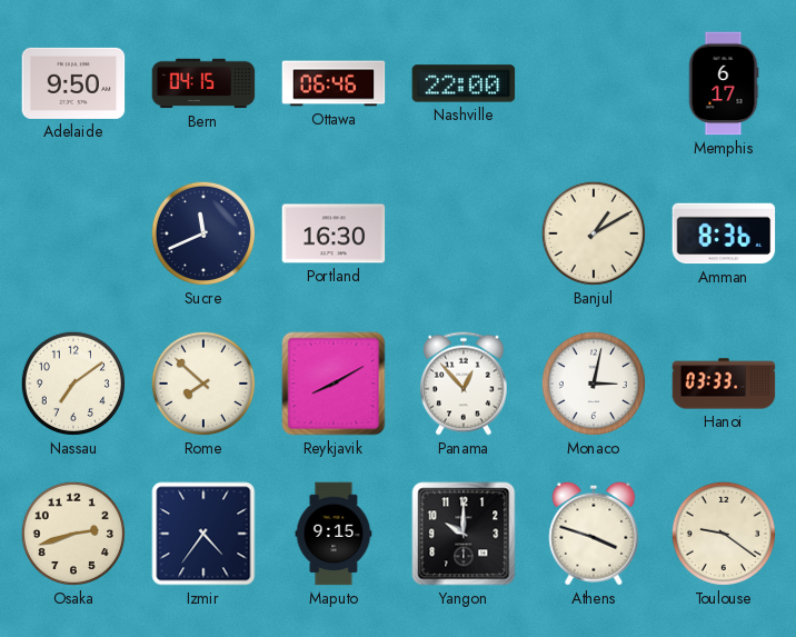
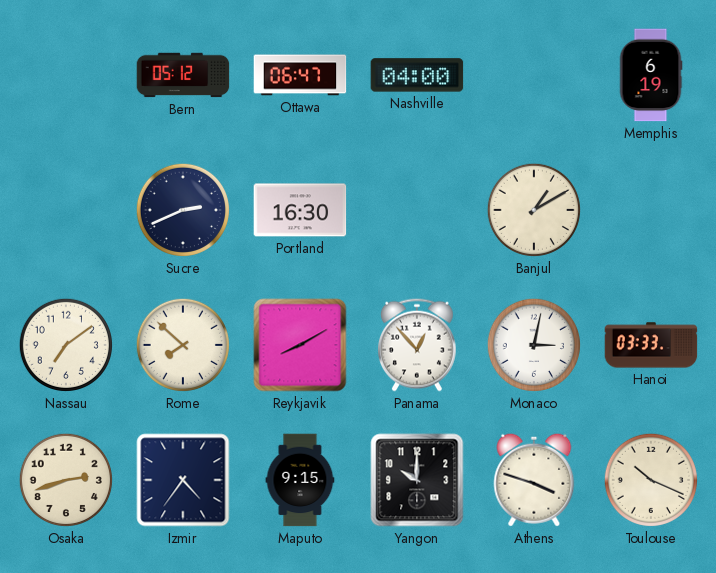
Adelaide: 9:50 -> none (73, 83)
Bern: 04:15 -> 05:12 (183, 75)
Ottawa: 06:46 -> 06:47 (300, 75)
Nashville: 22:00 -> 04:00 (417, 75)
Memphis: 6:17 -> 6:19 (651, 75)
Sucre: 11:41 -> 2:41 (183, 210)
Amman: 8:36 -> none (724, 233)
Toulouse: 9:21 -> 10:19 (651, 480)
